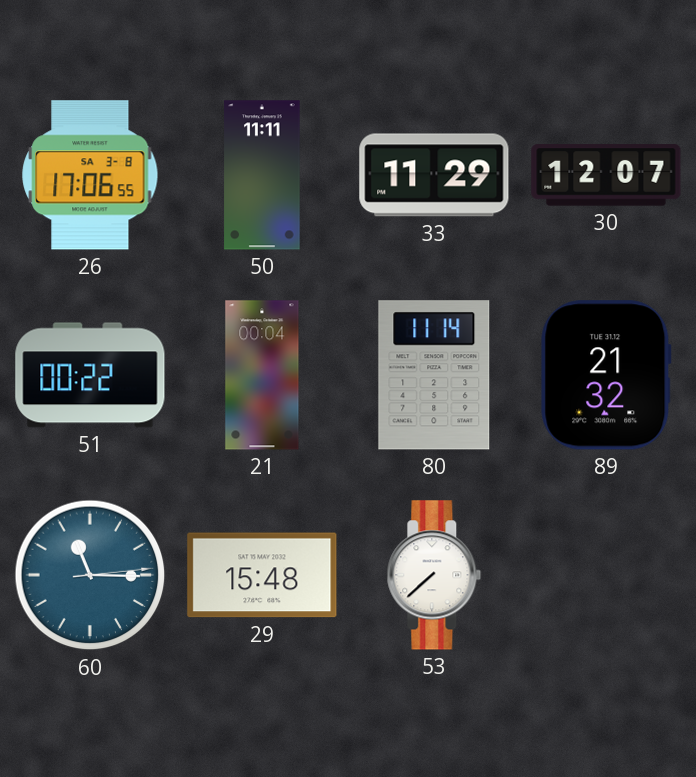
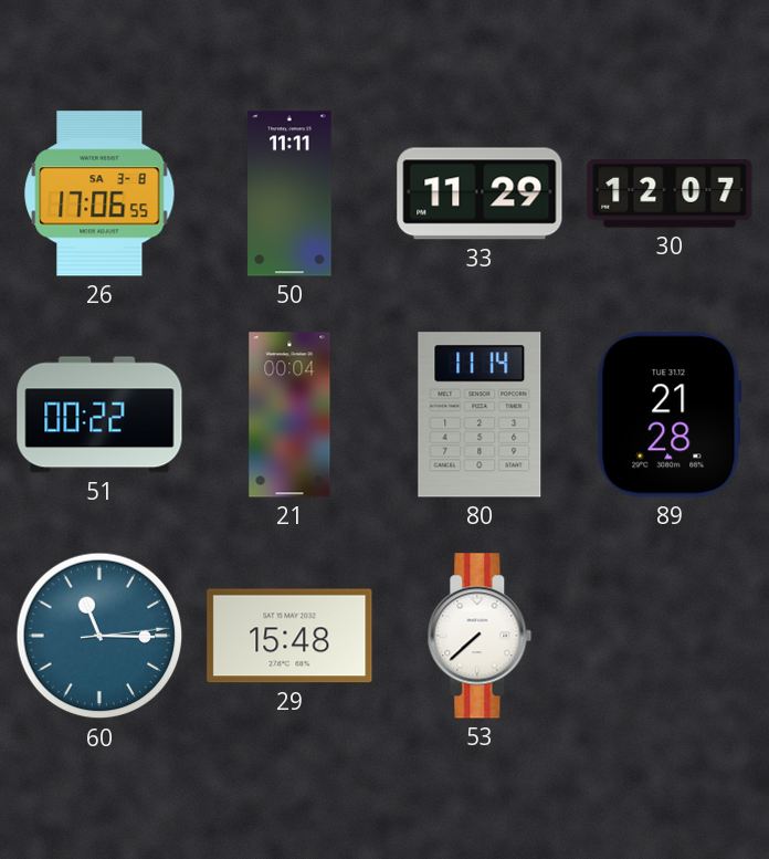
89: 21:32 -> 21:28 (670, 415)
